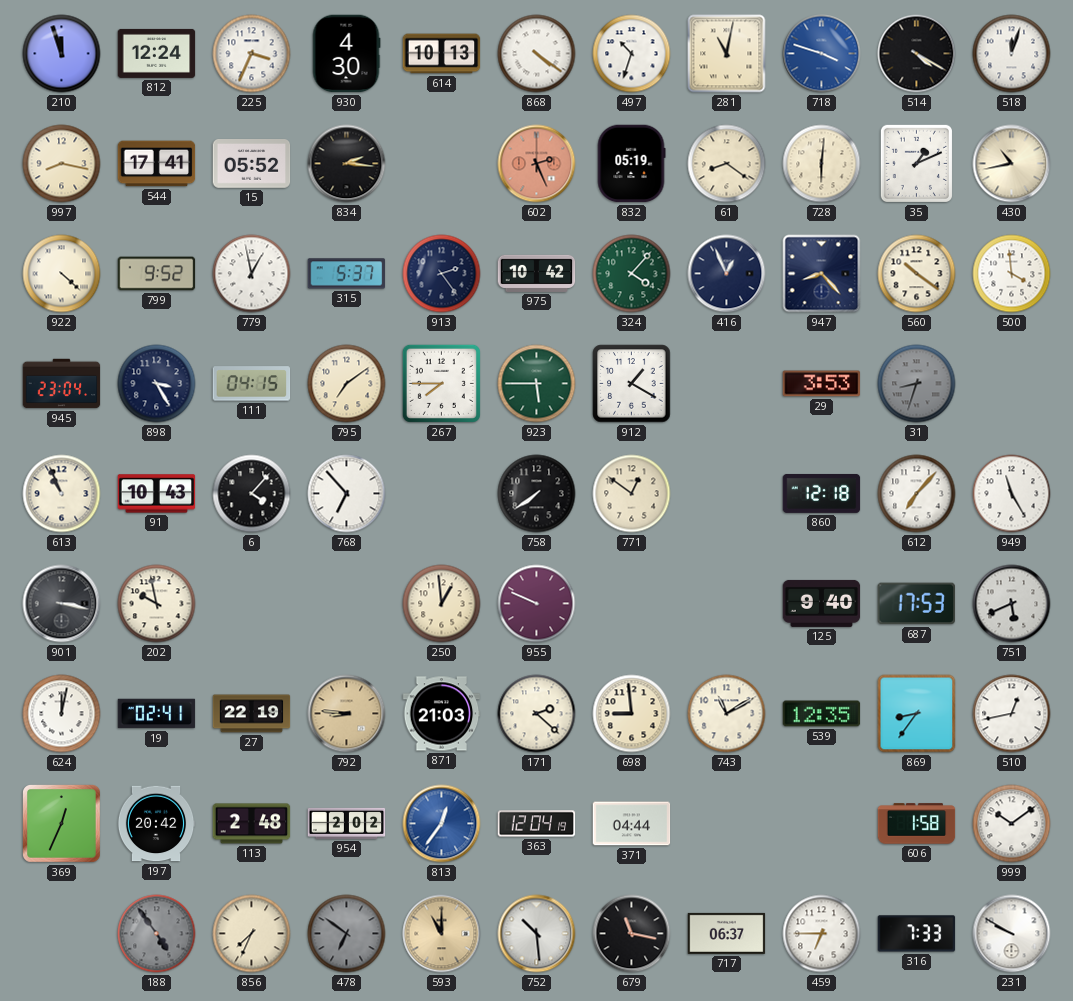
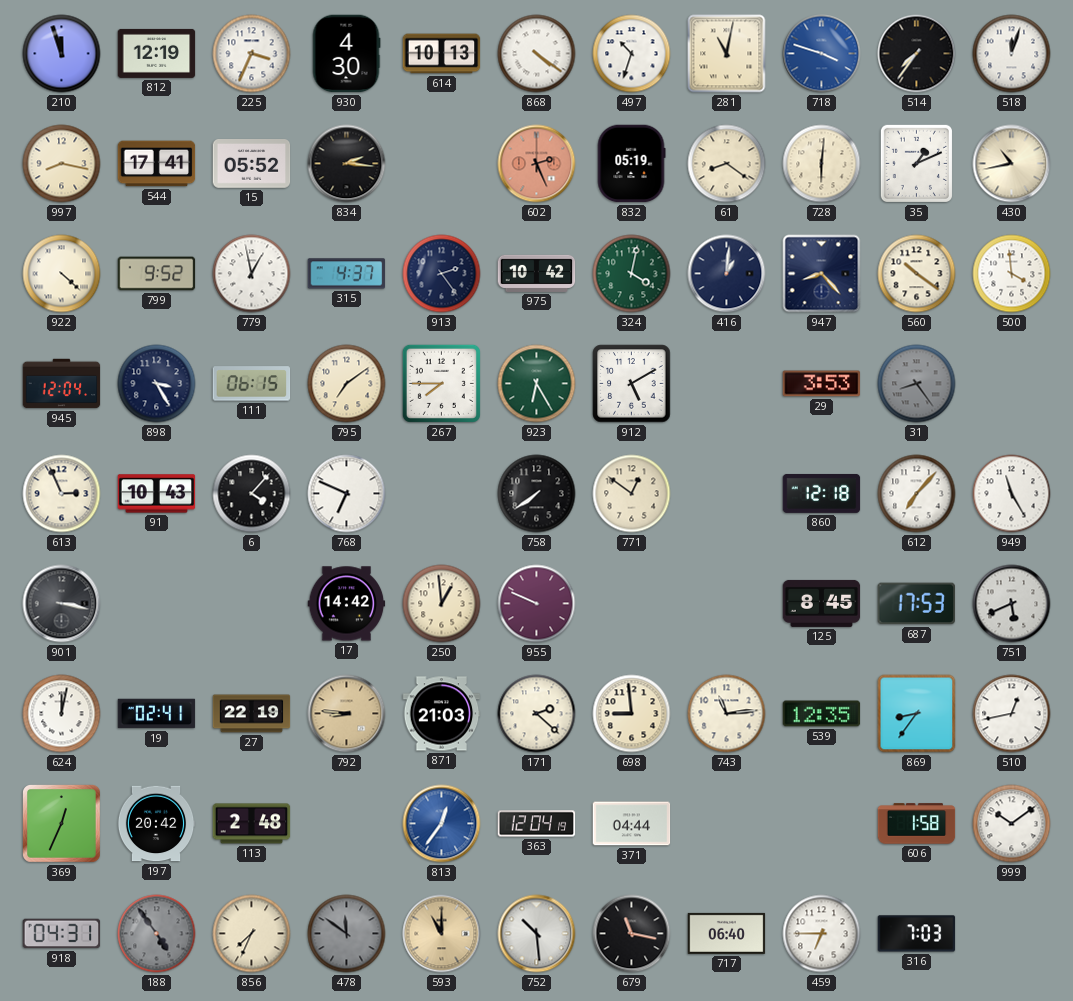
812: 12:24 -> 12:19 (157, 53)
514: 4:20 -> 7:36 (917, 54)
315: 5:37 -> 4:37 (347, 274)
324: 4:07 -> 4:02 (632, 274)
416: 12:56 -> 1:01 (727, 274)
945: 23:04 -> 12:04 (62, 384)
111: 04:15 -> 06:15 (252, 384)
923: 5:45 -> 6:25 (537, 384)
912: 1:20 -> 5:10 (632, 384)
31: 8:33 -> 8:24 (917, 384)
613: 10:56 -> 2:56 (62, 494)
768: 6:53 -> 6:49 (347, 494)
202: 9:58 -> none (157, 604)
17: none -> 14:42 (347, 604)
125: 9:40 -> 8:45 (822, 603)
743: 11:10 -> 11:14 (727, 714)
954: 2:02 -> none (347, 823)
918: none -> 04:31 (62, 934)
478: 6:51 -> 11:51 (347, 934)
717: 06:37 -> 06:40 (727, 933)
316: 7:33 -> 7:03 (917, 934)
231: 9:50 -> none (1012, 934)
